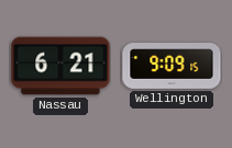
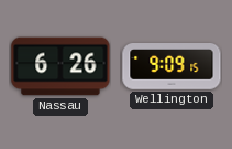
Nassau: 6:21 -> 6:26 (60, 66)
